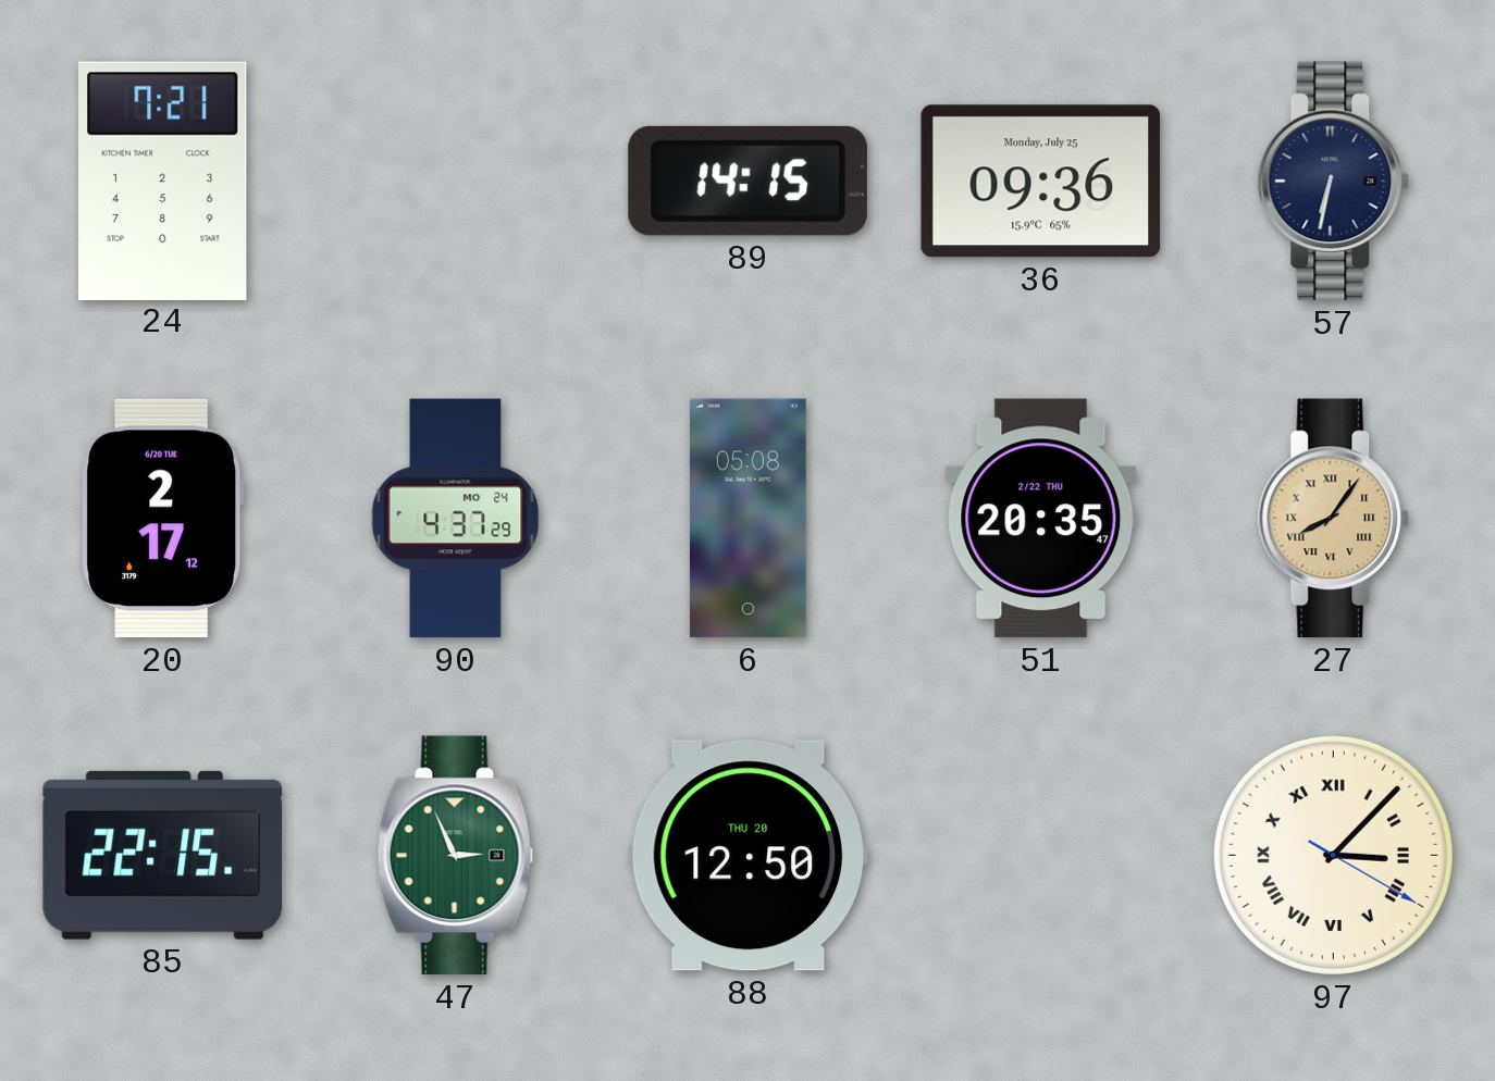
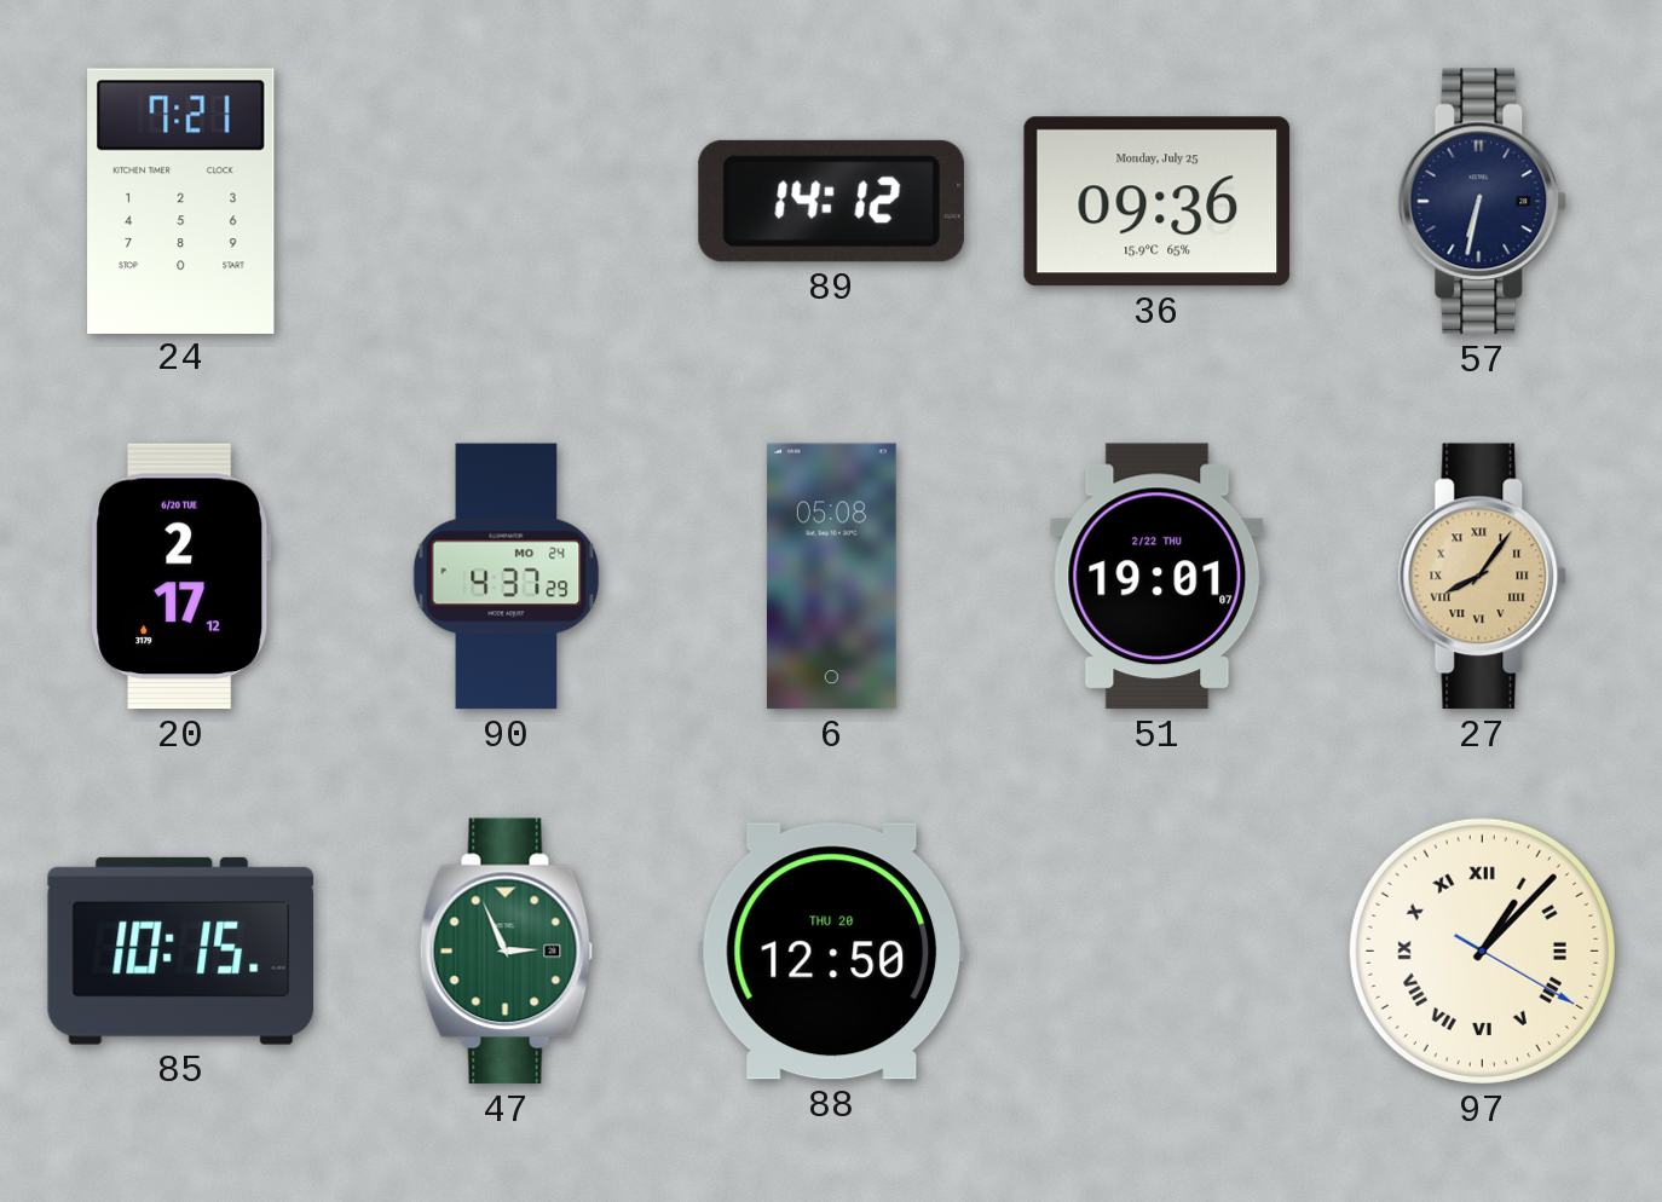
89: 14:15 -> 14:12 (831, 201)
51: 20:35 -> 19:01 (1158, 577)
85: 22:15 -> 10:15 (180, 950)
97: 3:07 -> 1:07 (1482, 950)
